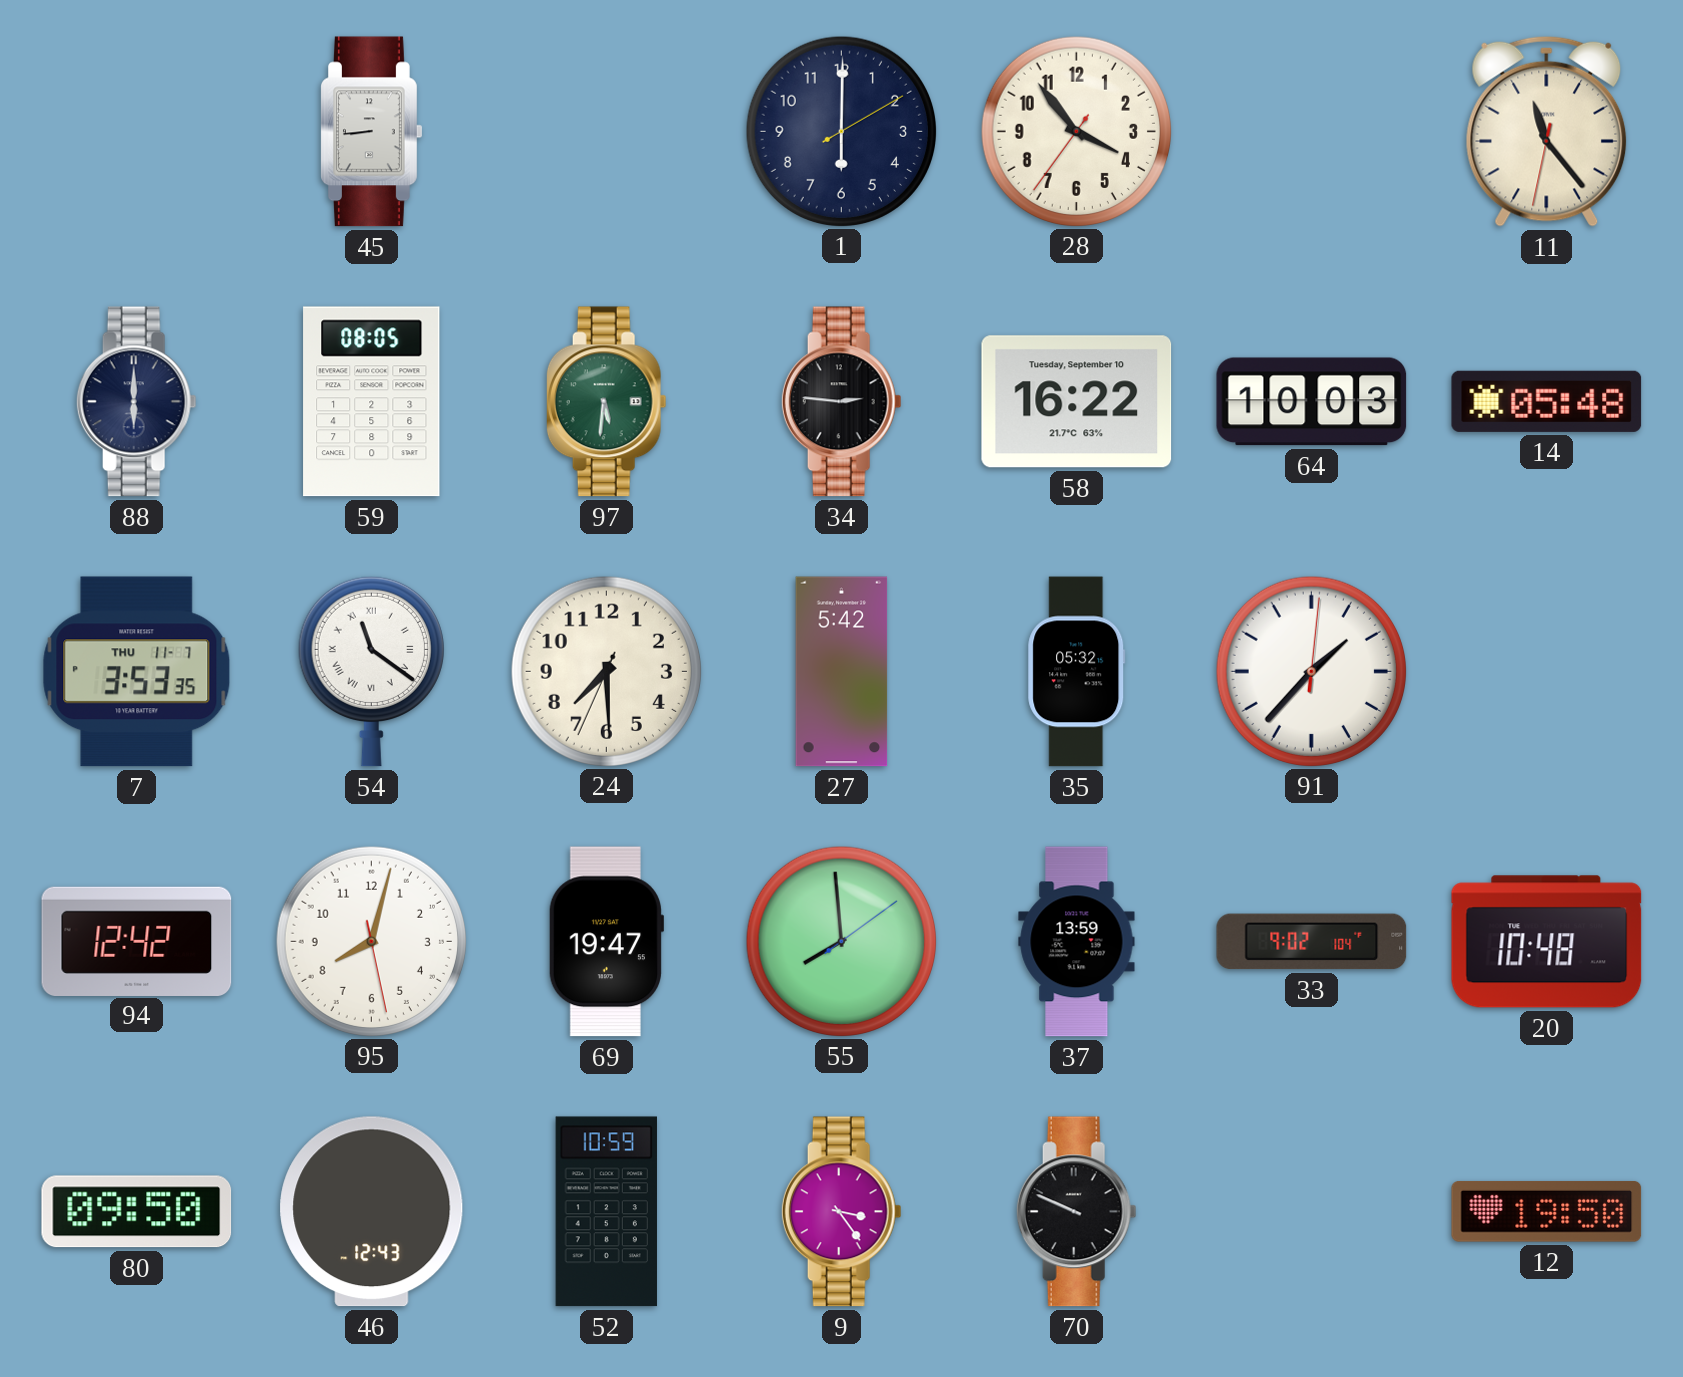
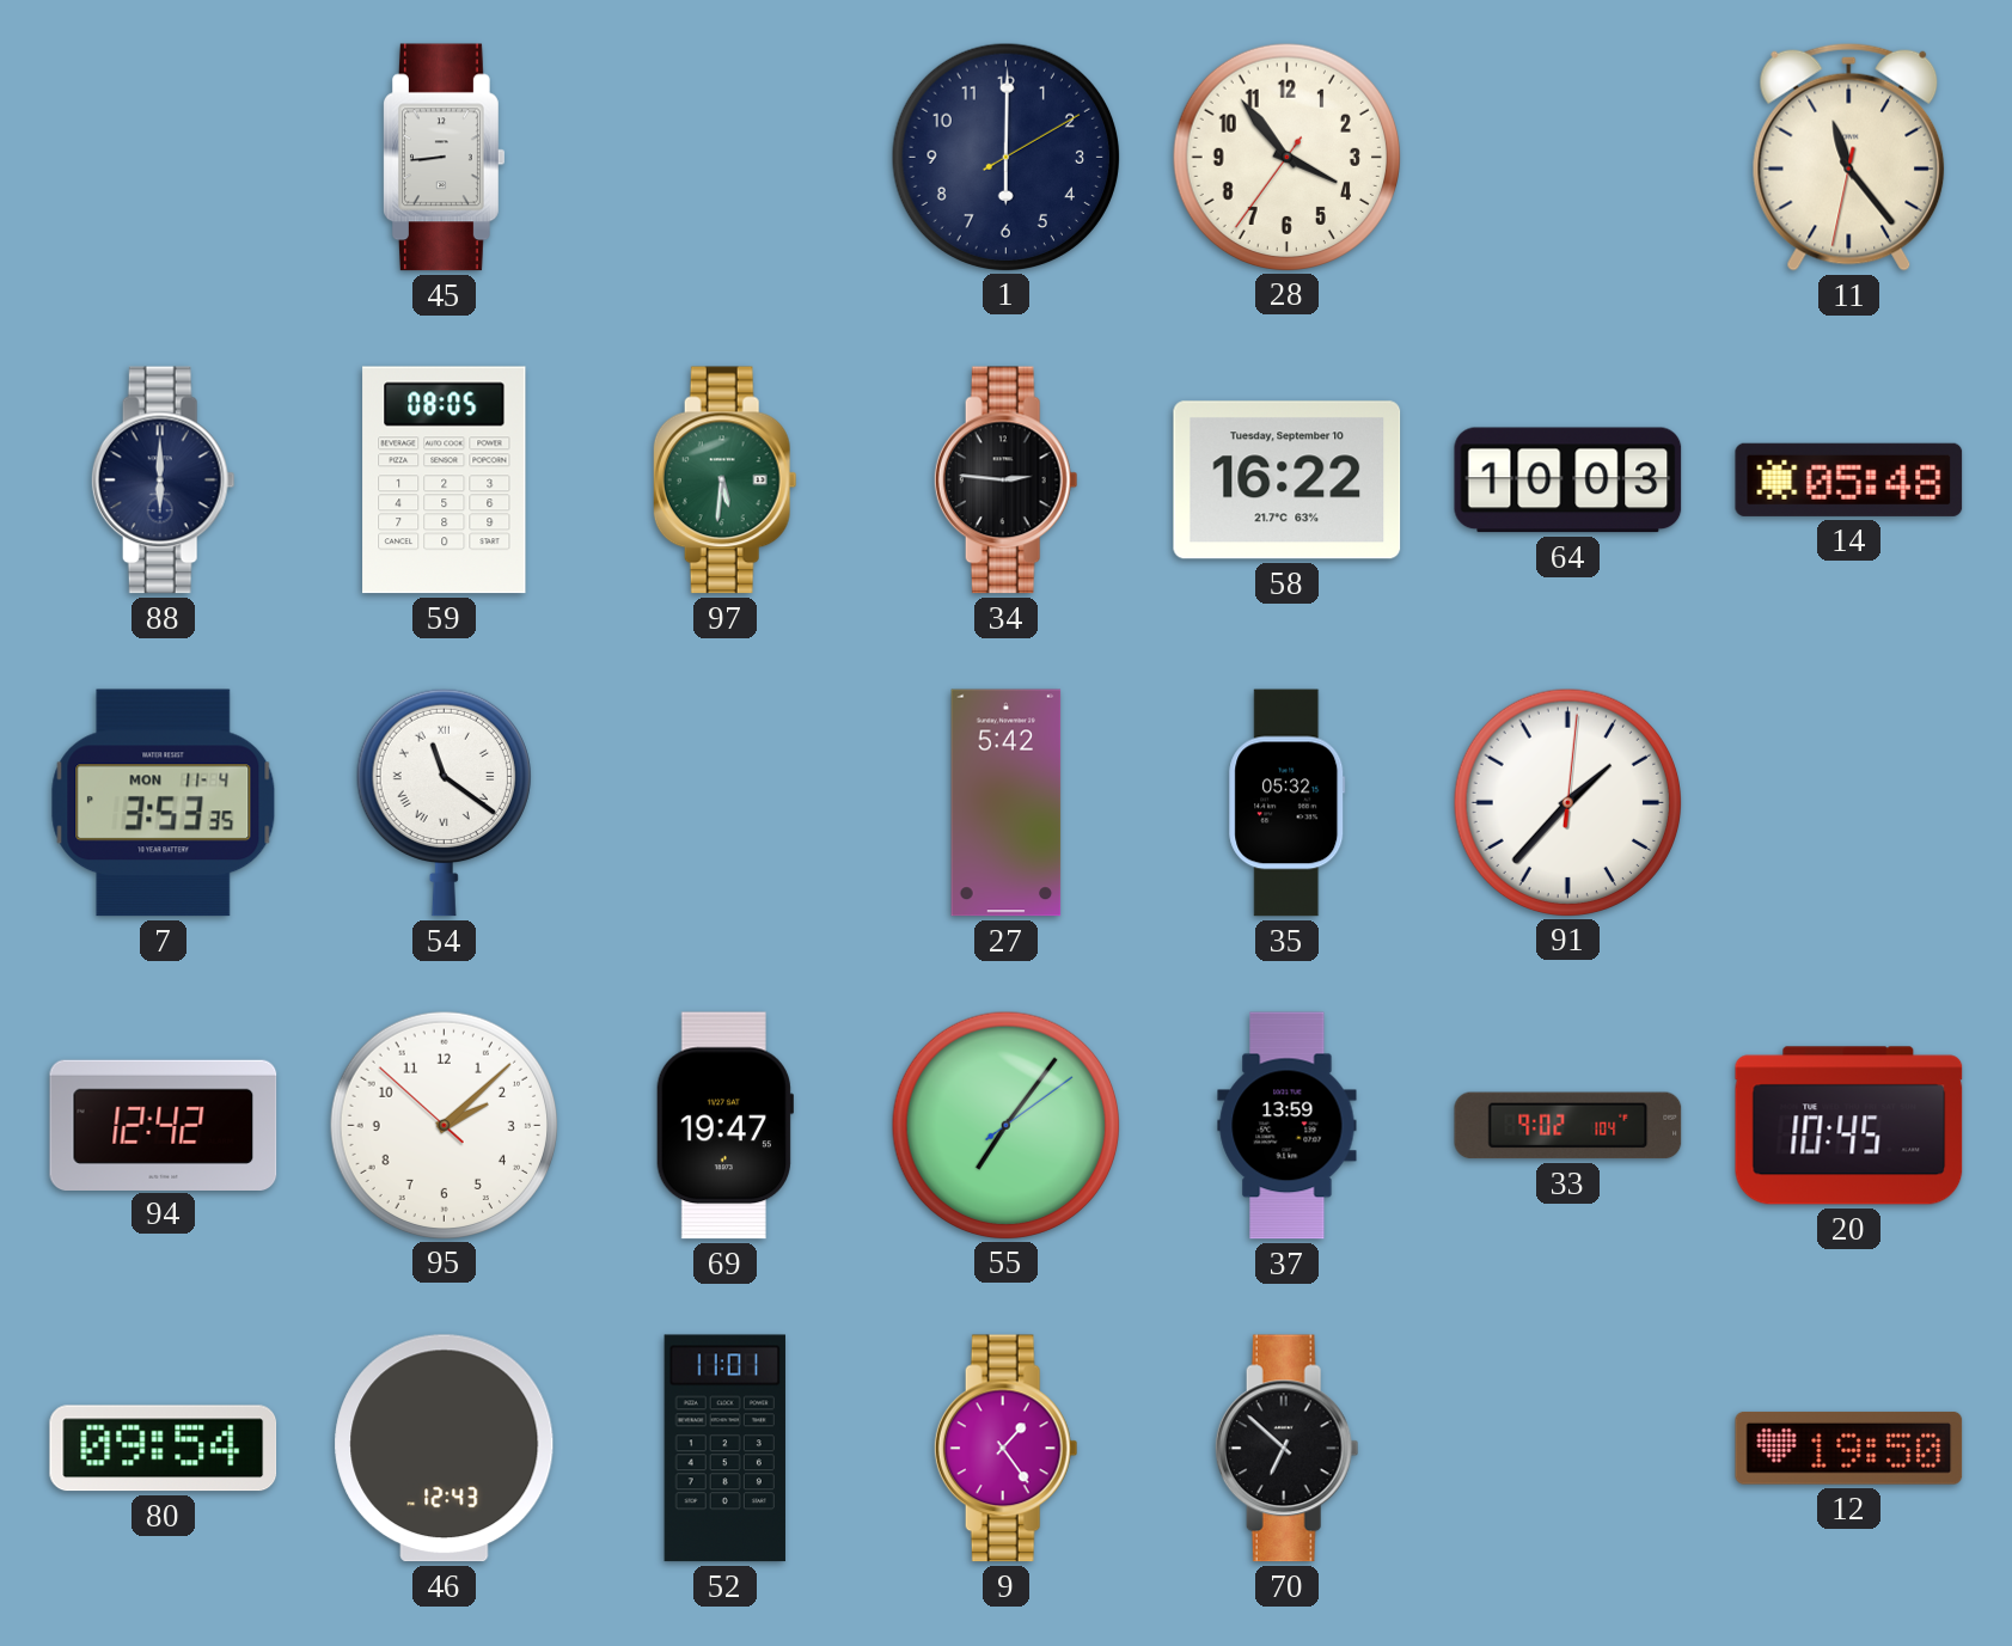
7 date: THU 11-7 -> MON 11-4 (164, 803)
24: 7:29 -> none (606, 671)
95: 8:02 -> 2:07 (444, 1125)
55: 7:59 -> 7:06 (1005, 1125)
20: 10:48 -> 10:45 (1849, 1126)
80: 09:50 -> 09:54 (164, 1449)
52: 10:59 -> 11:01 (724, 1449)
9: 3:24 -> 1:24 (1005, 1449)
70: 9:49 -> 6:52 (1286, 1449)
